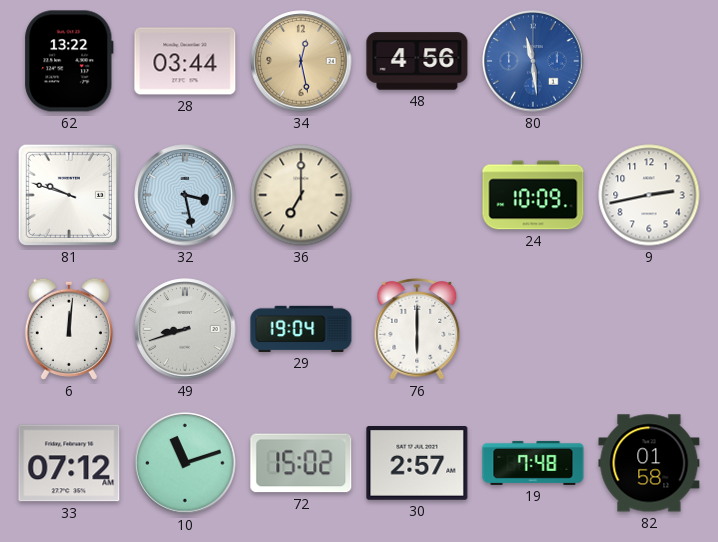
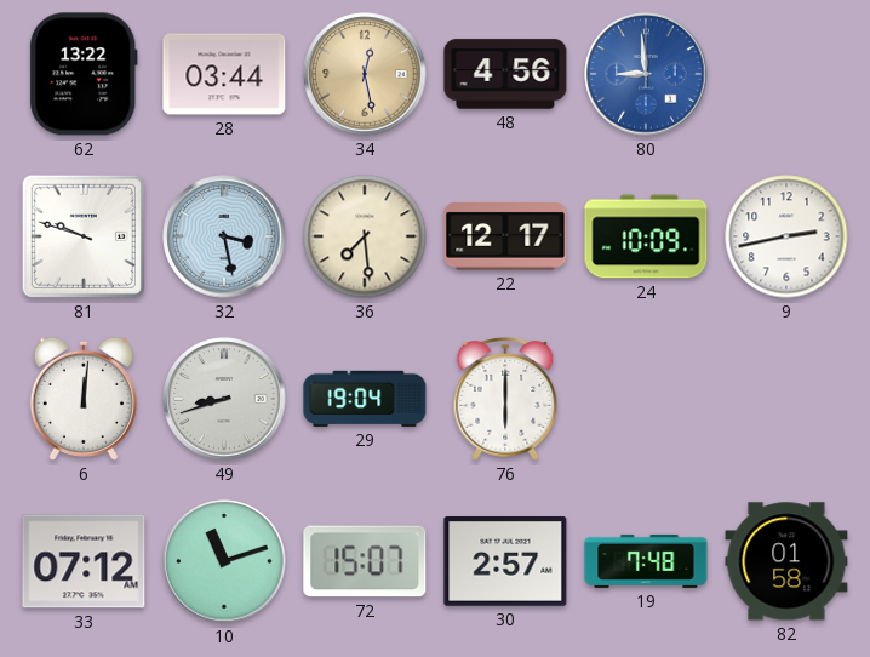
80: 11:29 -> 8:59 (646, 74)
36: 7:00 -> 7:29 (365, 236)
22: none -> 12:17 (505, 236)
72: 15:02 -> 15:07 (365, 561)
